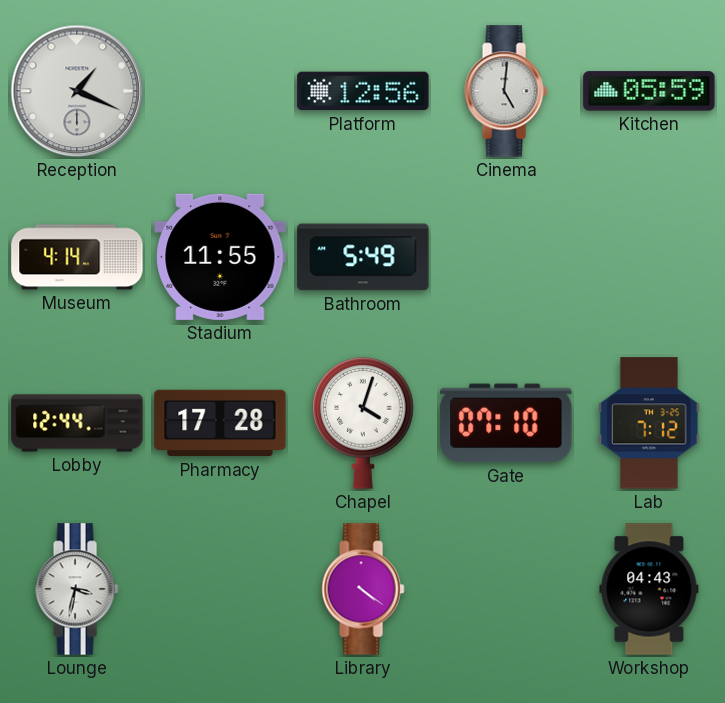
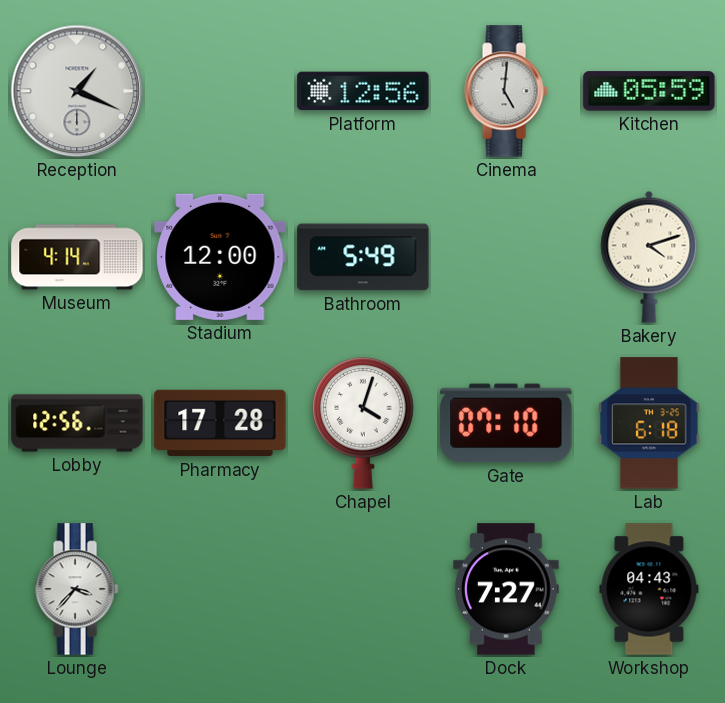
Stadium: 11:55 -> 12:00 (220, 257)
Bakery: none -> 4:12 (649, 257)
Lobby: 12:44 -> 12:56 (77, 423)
Lab: 7:12 -> 6:18 (649, 423)
Lounge: 3:32 -> 3:37 (77, 589)
Library: 4:21 -> none (363, 589)
Dock: none -> 7:27 (507, 589)
